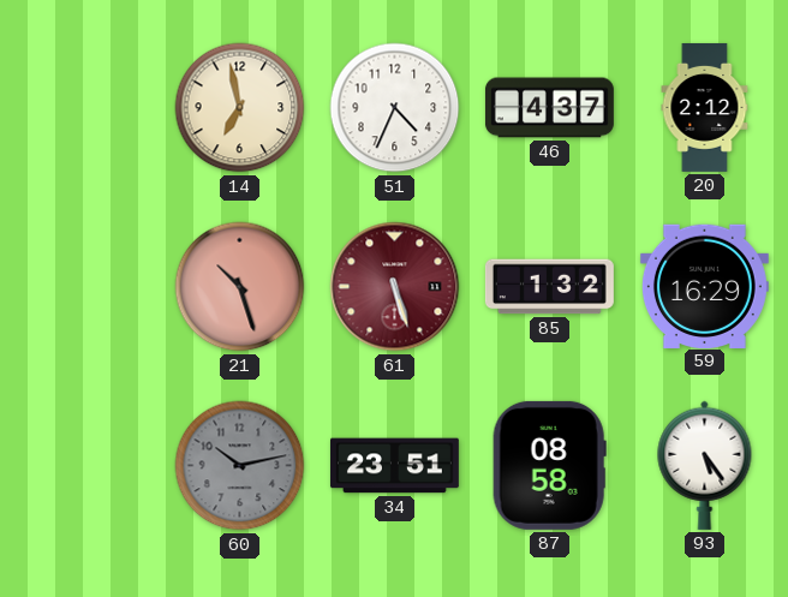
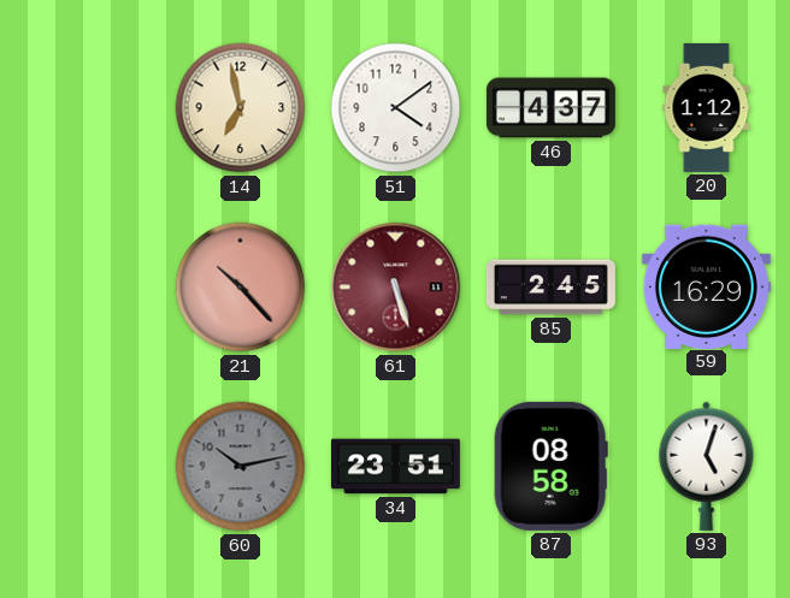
51: 4:34 -> 4:09 (396, 108)
20: 2:12 -> 1:12 (707, 107)
21: 10:27 -> 10:23 (241, 288)
85: 1:32 -> 2:45 (550, 288)
93: 5:24 -> 5:03 (707, 466)
